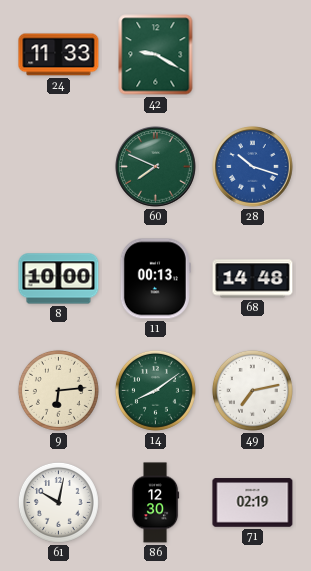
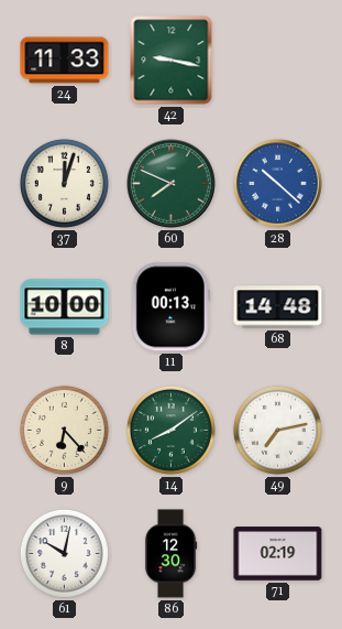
42: 9:20 -> 9:17 (172, 61)
37: none -> 12:03 (64, 183)
28: 10:18 -> 10:22 (278, 184)
9: 6:14 -> 6:23 (64, 430)
